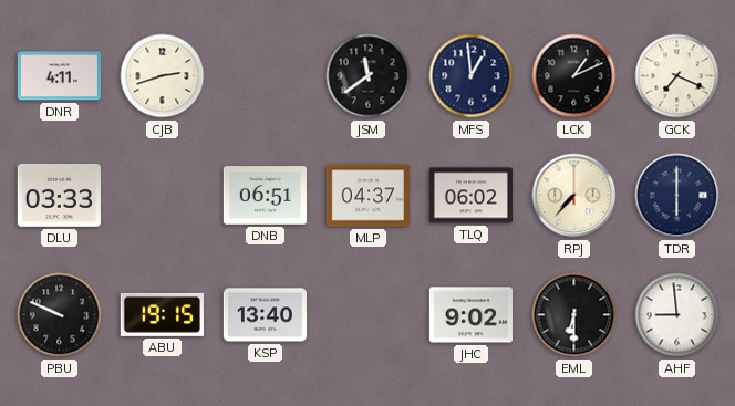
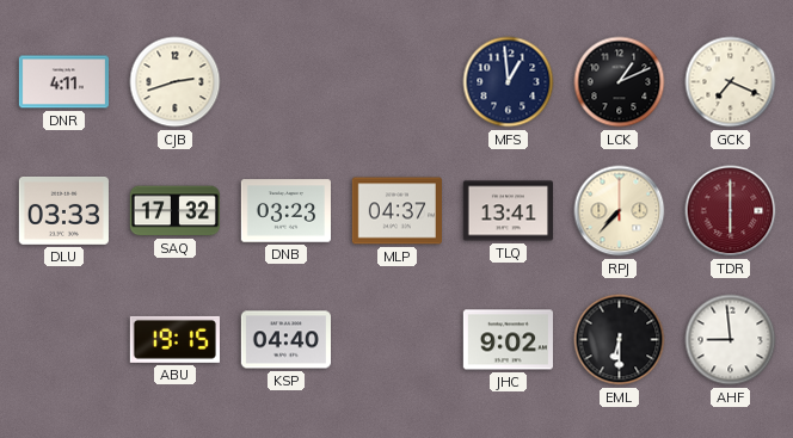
JSM: 11:39 -> none (369, 76)
SAQ: none -> 17:32 (174, 211)
DNB: 06:51 -> 03:23 (285, 211)
TLQ: 06:02 -> 13:41 (508, 211)
TDR dial: navy -> burgundy (731, 211)
PBU: 9:49 -> none (60, 315)
KSP: 13:40 -> 04:40 (285, 340)
